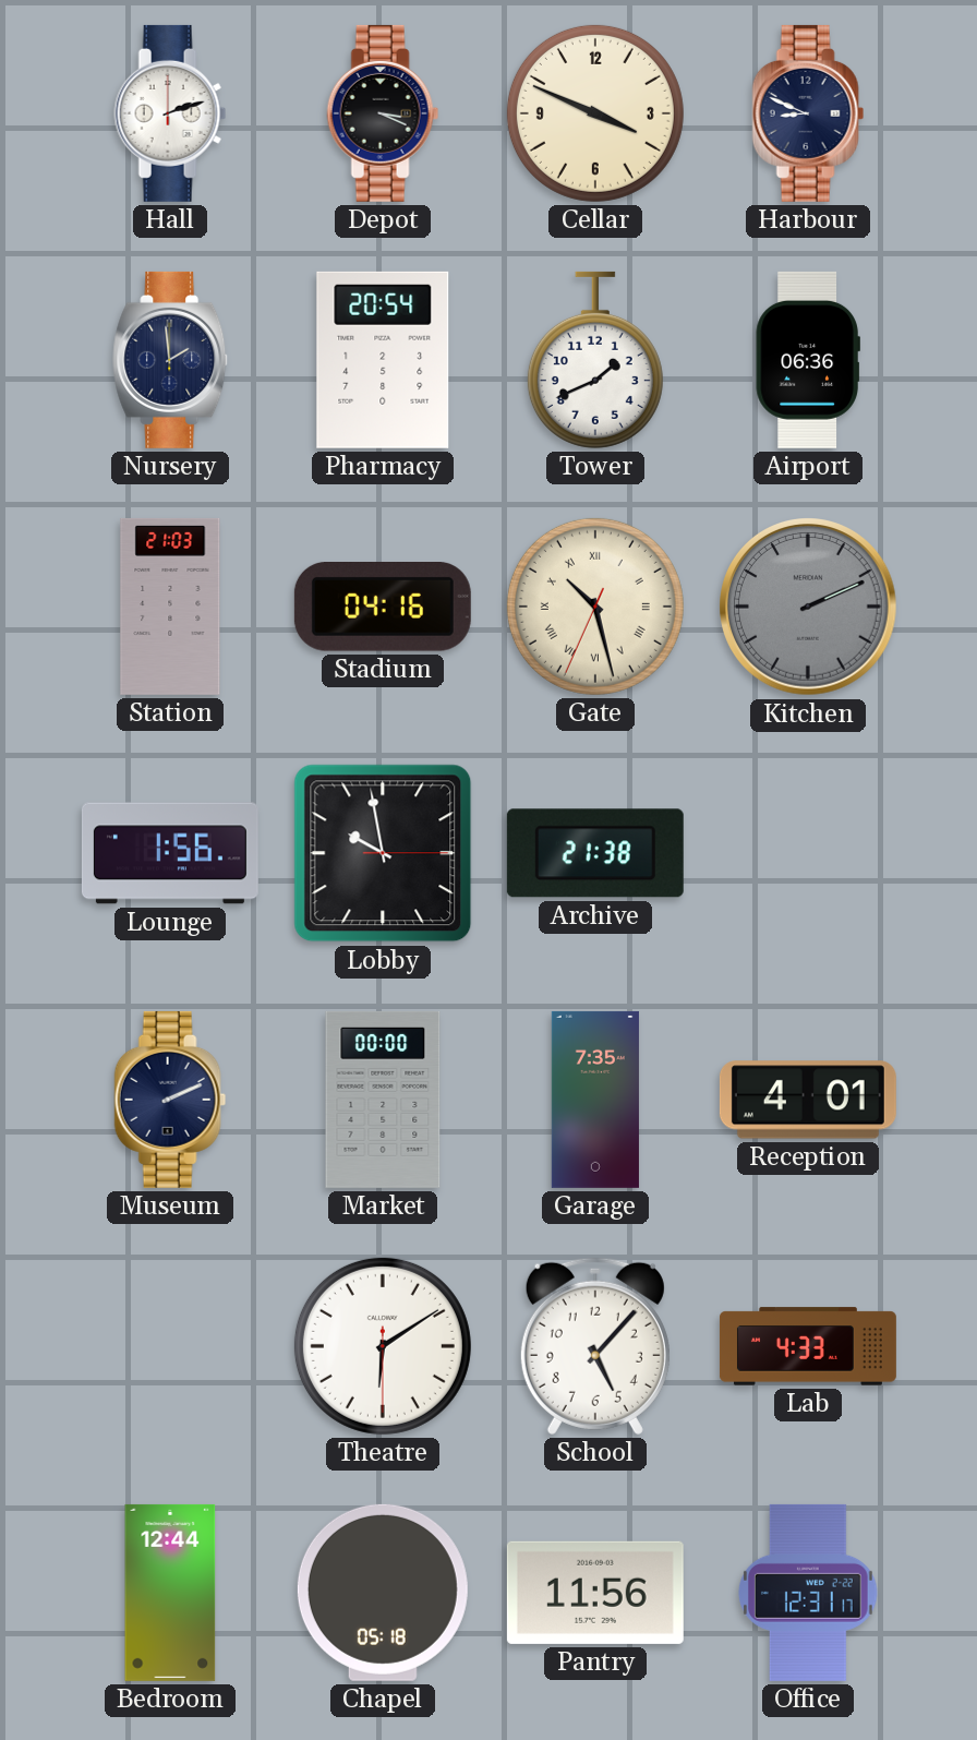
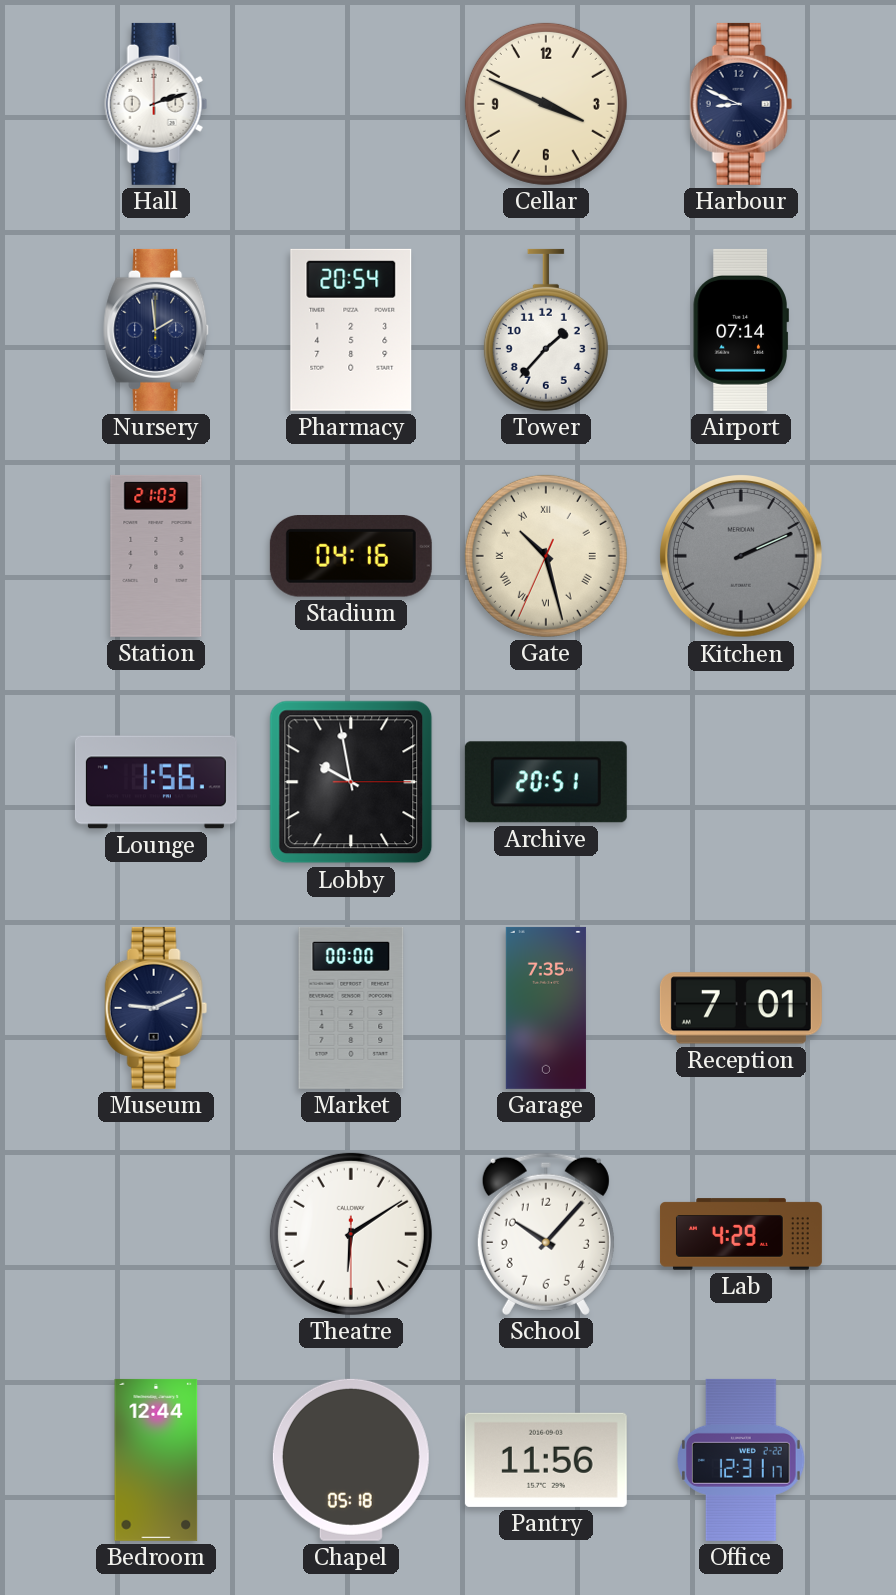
Depot: 3:19 -> none (383, 113)
Tower: 1:41 -> 1:37 (546, 330)
Airport: 06:36 -> 07:14 (741, 330)
Archive: 21:38 -> 20:51 (546, 782)
Museum: 2:11 -> 9:11 (156, 1008)
Reception: 4:01 -> 7:01 (741, 1008)
School: 5:07 -> 10:07 (546, 1234)
Lab: 4:33 -> 4:29 (741, 1234)
